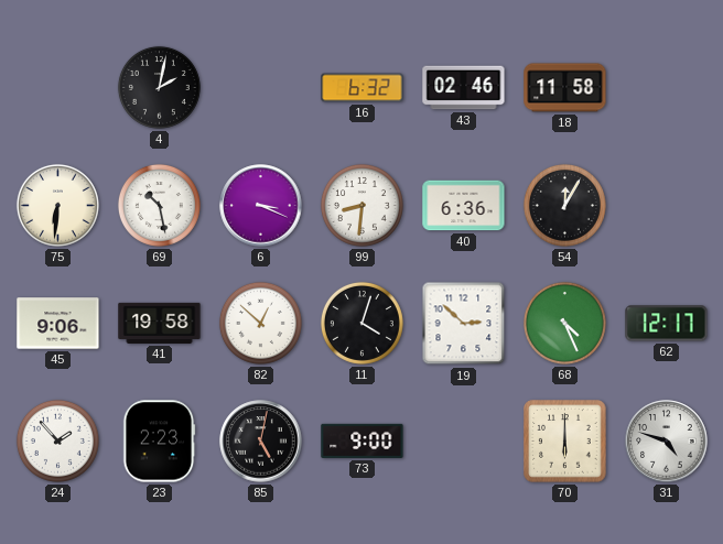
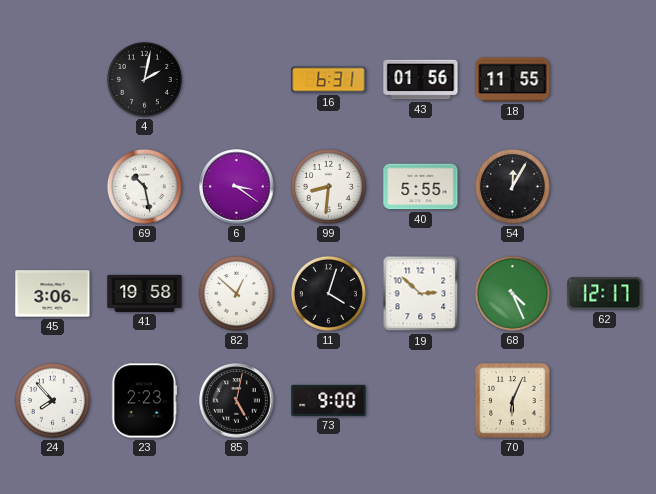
16: 6:32 -> 6:31 (329, 80)
43: 02:46 -> 01:56 (421, 80)
18: 11:58 -> 11:55 (513, 80)
75: 6:31 -> none (57, 205)
6: 3:19 -> 3:21 (237, 187)
40: 6:36 -> 5:55 (421, 187)
45: 9:06 -> 3:06 (53, 294)
24: 1:53 -> 7:53 (52, 400)
70: 6:00 -> 6:04 (513, 401)
31: 4:48 -> none (667, 442)
